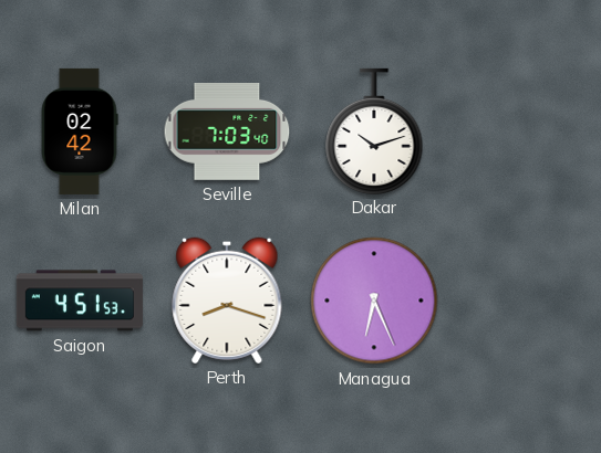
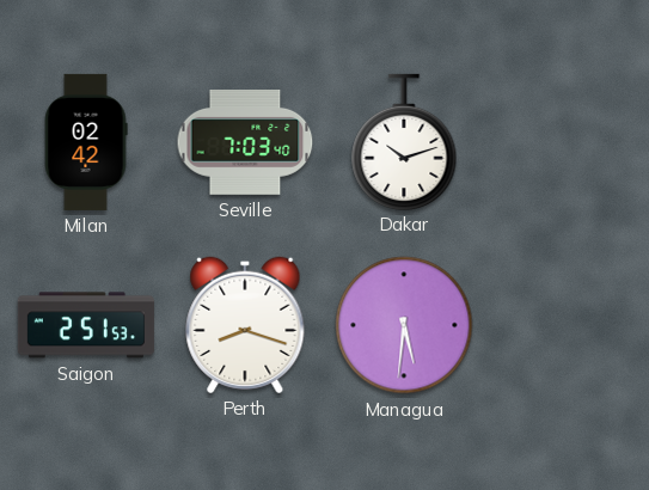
Saigon: 4:51 -> 2:51 (86, 325)
Managua: 6:26 -> 5:31 (404, 325)
